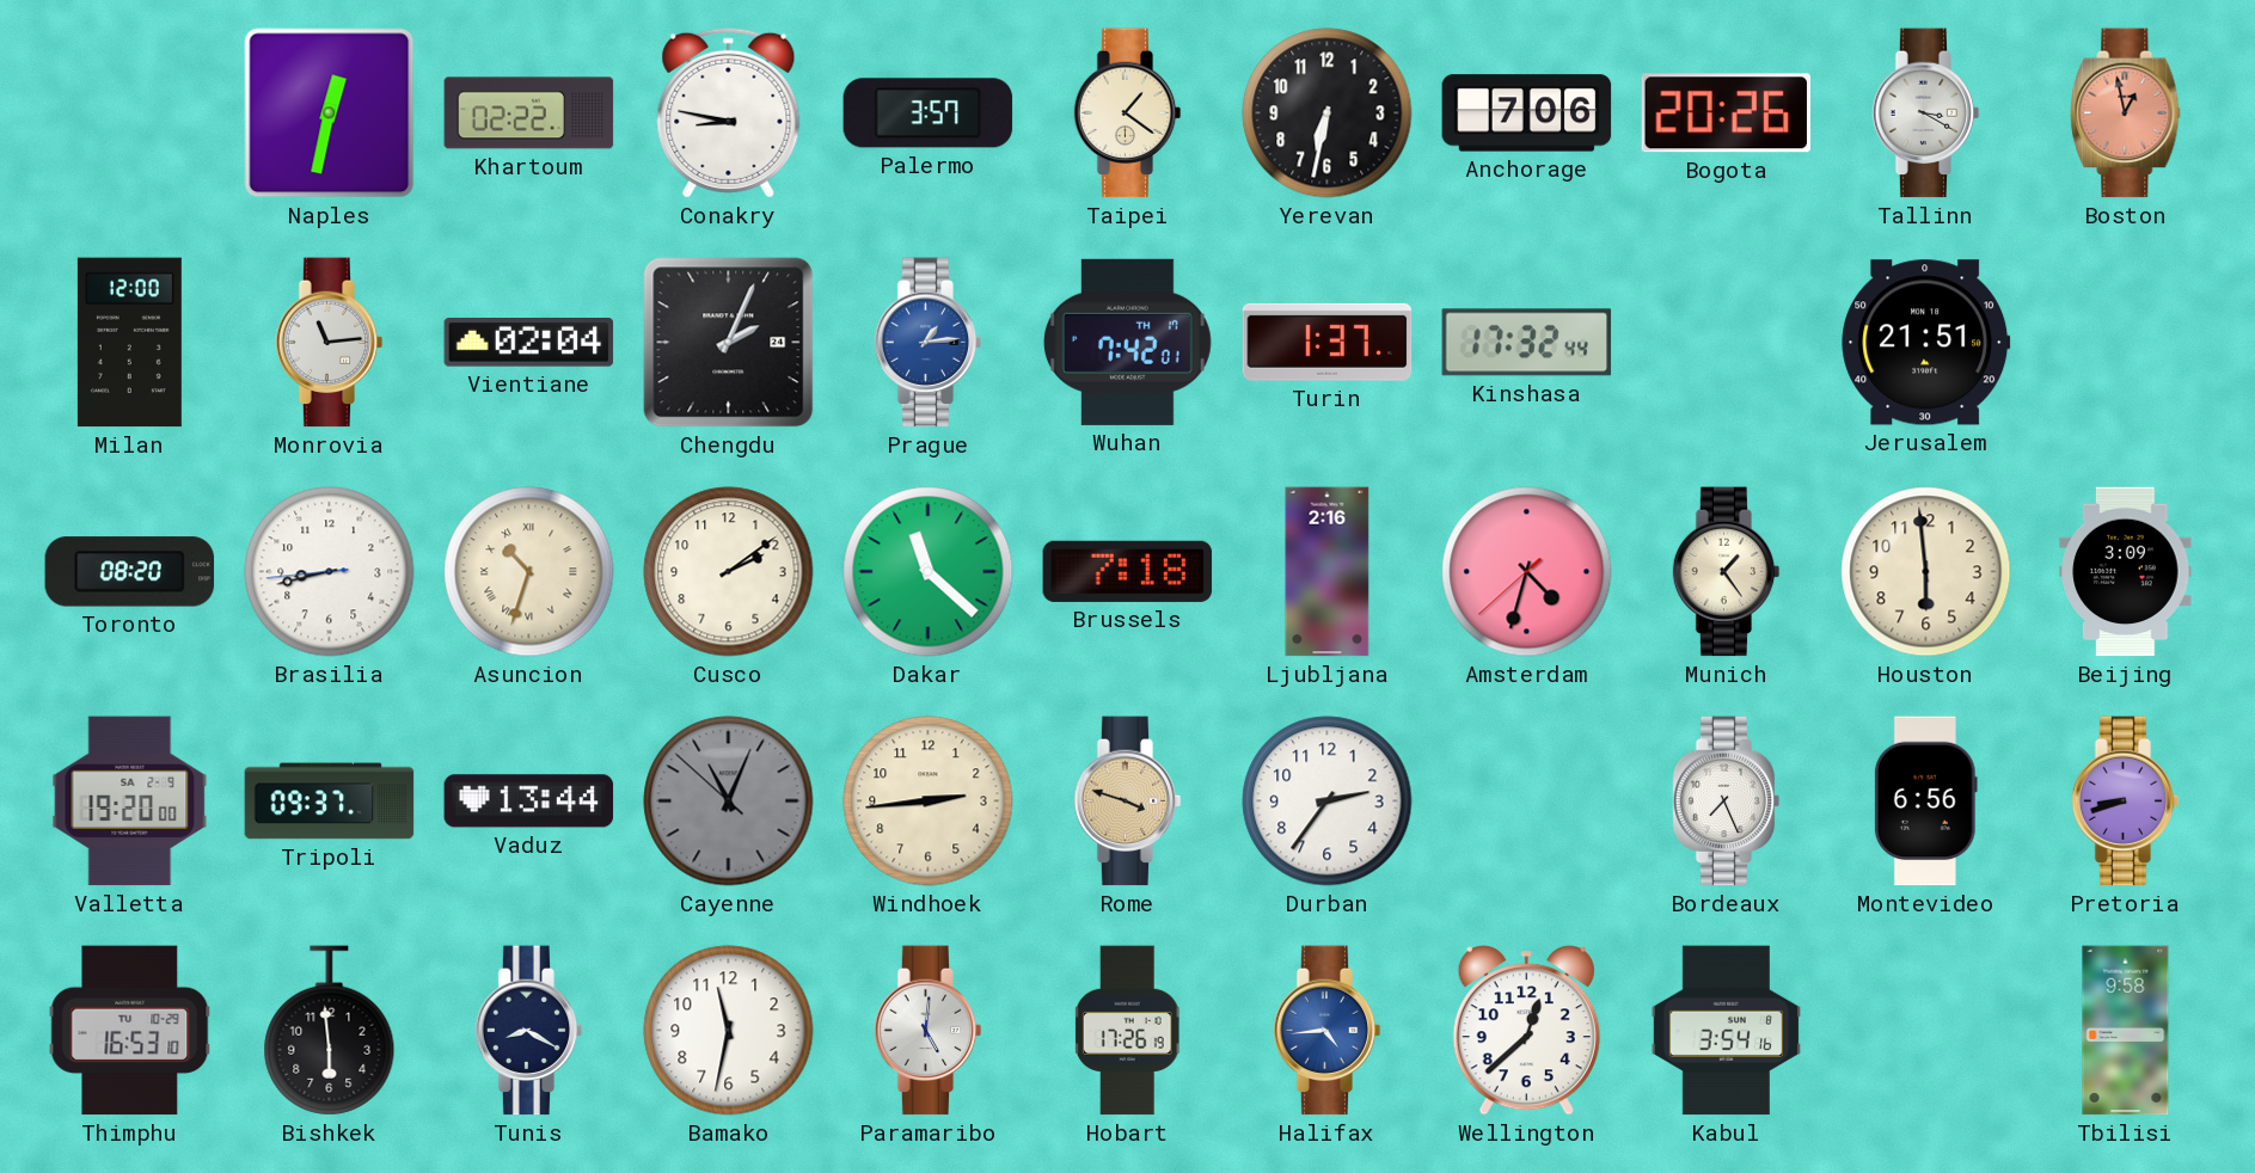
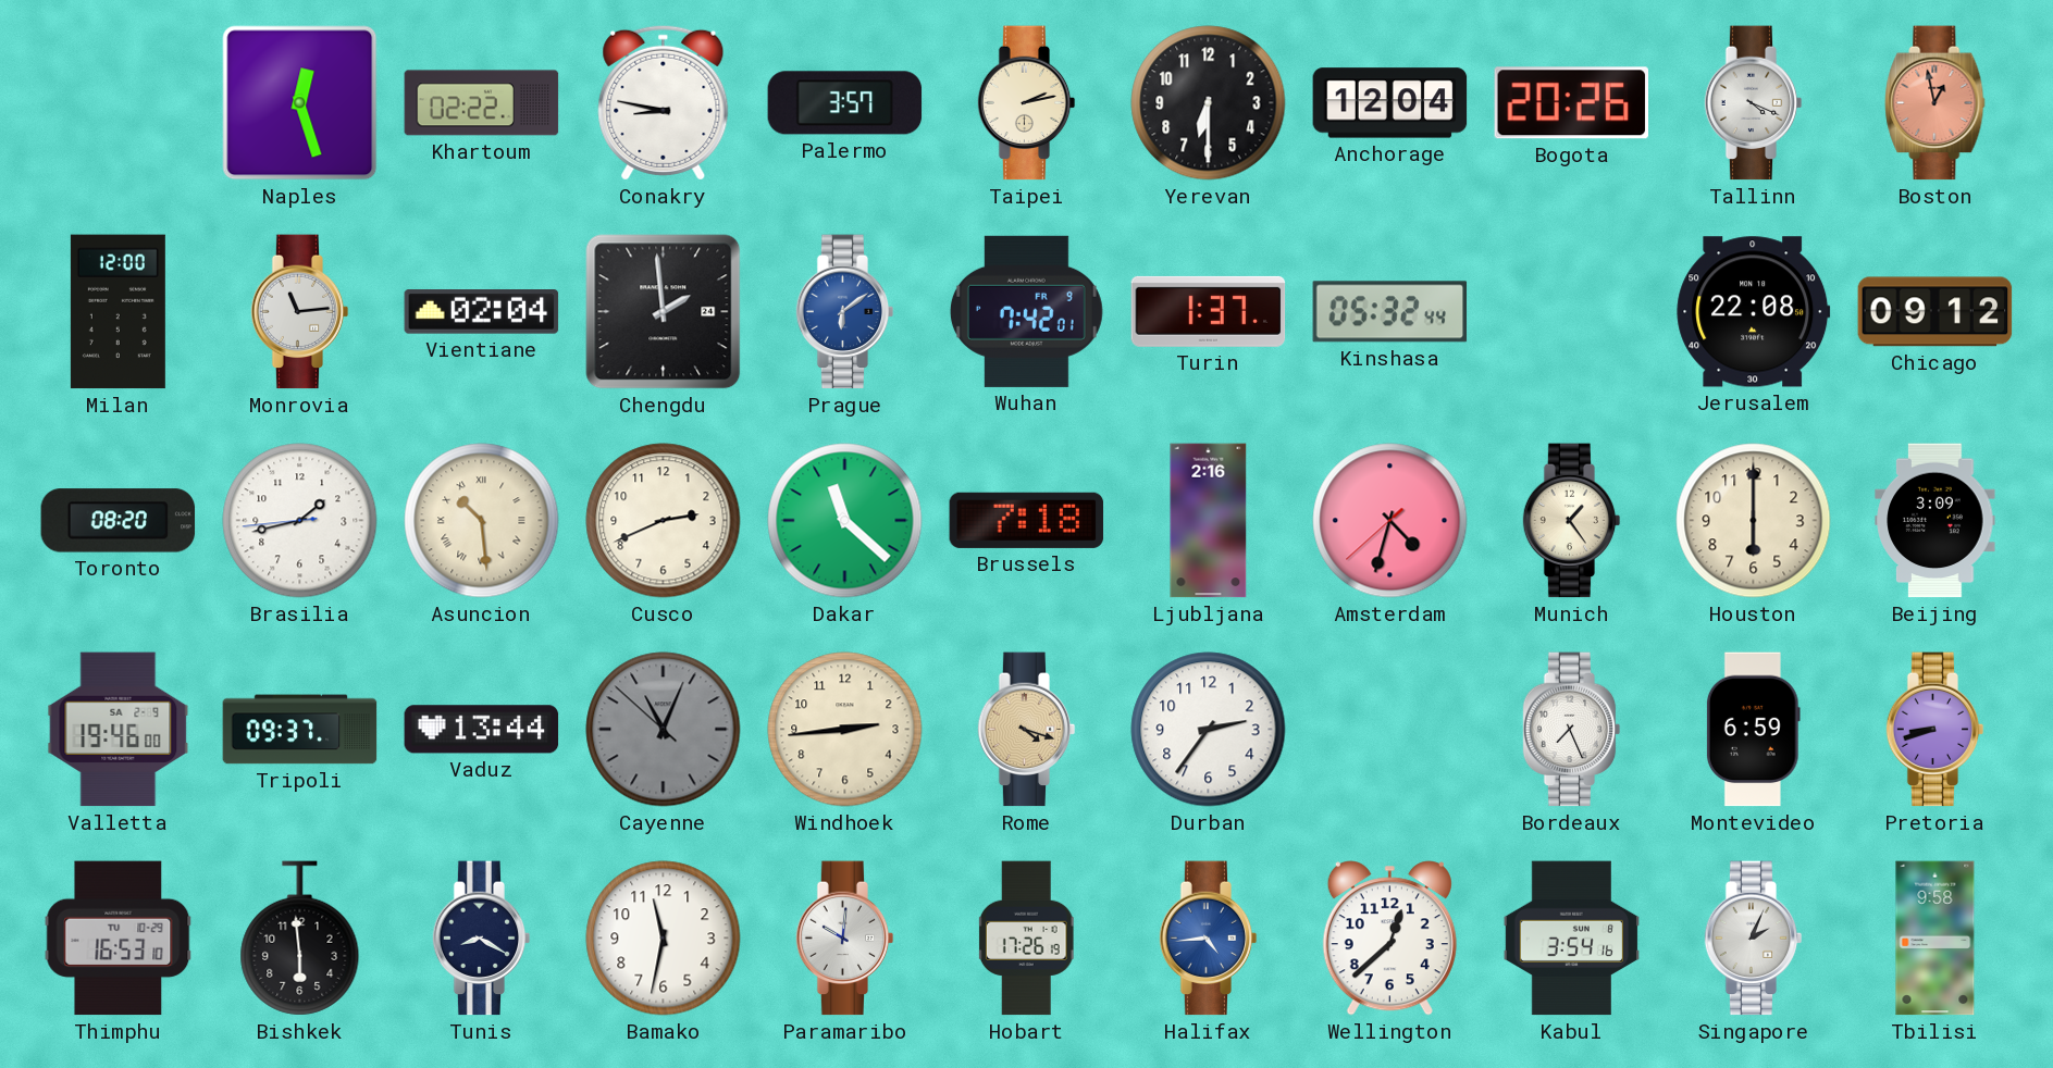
Naples: 12:32 -> 12:27 (300, 103)
Taipei: 1:21 -> 2:13 (1027, 103)
Yerevan: 6:32 -> 6:30 (1209, 103)
Anchorage: 7:06 -> 12:04 (1390, 103)
Tallinn: 3:20 -> 4:19 (1754, 103)
Chengdu: 2:04 -> 1:59 (664, 312)
Prague: 1:14 -> 6:09 (845, 312)
Wuhan date: TH 17 -> FR 9 (1026, 311)
Kinshasa: 17:32 -> 05:32 (1390, 312)
Jerusalem: 21:51 -> 22:08 (1754, 312)
Chicago: none -> 09:12 (1935, 312)
Brasilia: 8:42 -> 1:42 (300, 521)
Asuncion: 10:33 -> 10:29 (482, 521)
Cusco: 2:09 -> 2:41 (664, 521)
Houston: 5:59 -> 6:00 (1754, 521)
Valletta: 19:20 -> 19:46 (119, 730)
Rome: 3:48 -> 4:18 (1027, 730)
Montevideo: 6:56 -> 6:59 (1753, 730)
Paramaribo: 5:01 -> 10:01 (845, 939)
Singapore: none -> 2:04 (1754, 939)
